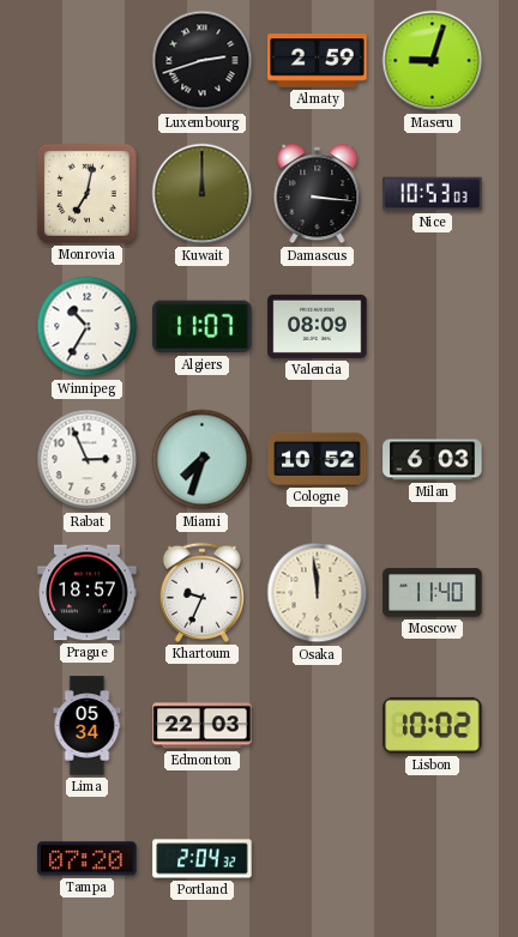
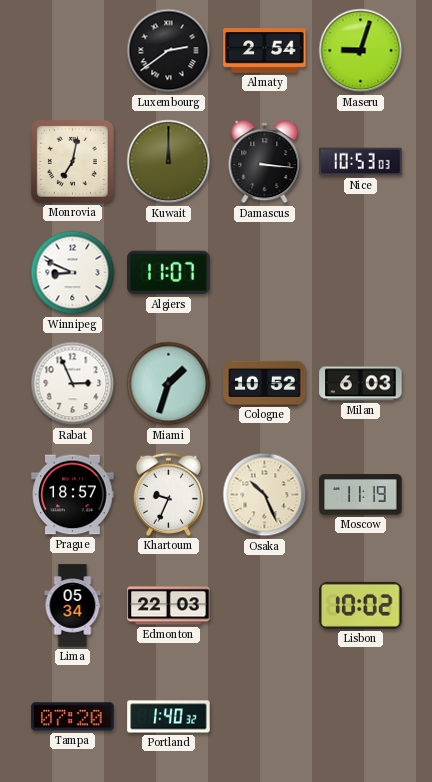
Luxembourg: 2:42 -> 2:39 (169, 51)
Almaty: 2:59 -> 2:54 (265, 51)
Winnipeg: 10:35 -> 8:49 (73, 273)
Valencia: 08:09 -> none (318, 326)
Miami: 7:33 -> 1:33 (169, 384)
Osaka: 11:59 -> 10:26 (265, 495)
Moscow: 11:40 -> 11:19 (361, 495)
Portland: 2:04 -> 1:40 (169, 717)
